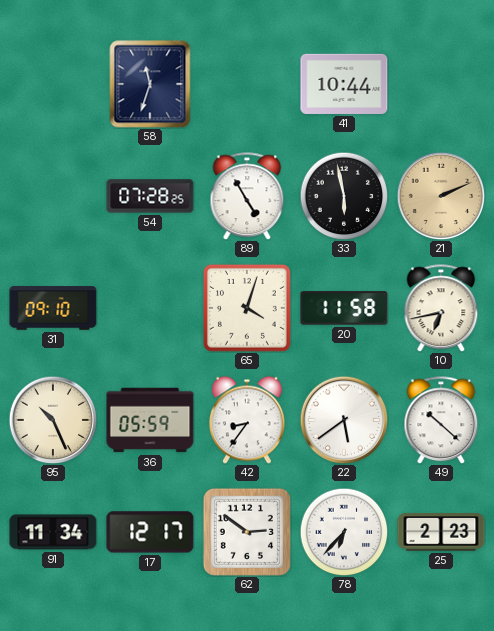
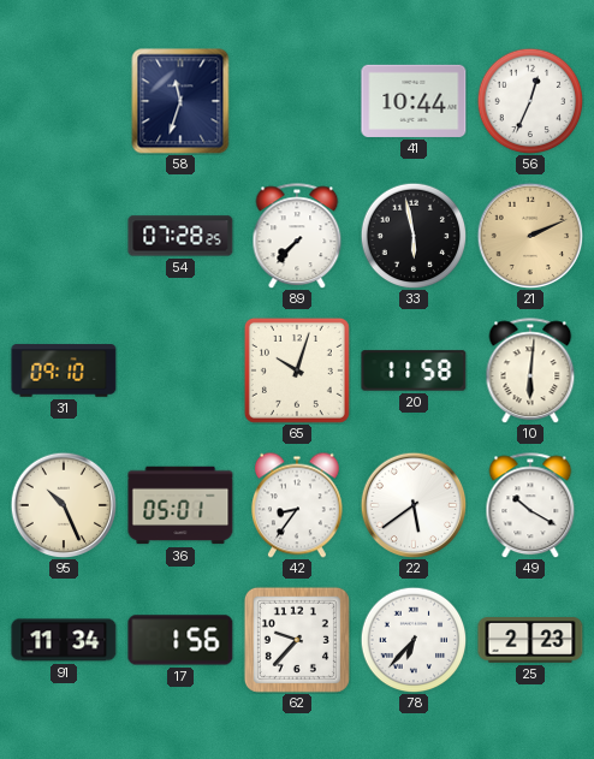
56: none -> 12:34 (530, 101)
89: 4:55 -> 7:37 (297, 236)
65: 4:03 -> 10:03 (297, 370)
10: 6:43 -> 6:01 (530, 370)
36: 05:59 -> 05:01 (180, 505)
49: 10:22 -> 10:20 (530, 505)
17: 12:17 -> 1:56 (180, 640)
62: 2:51 -> 9:37 (297, 640)
